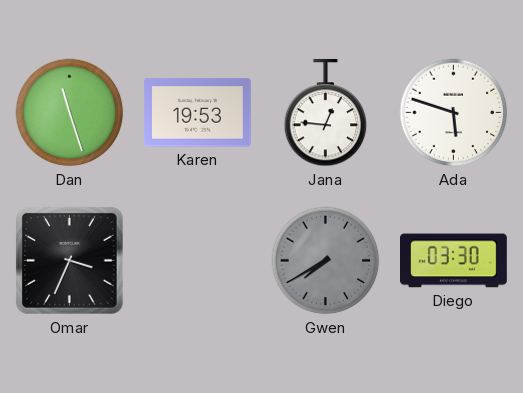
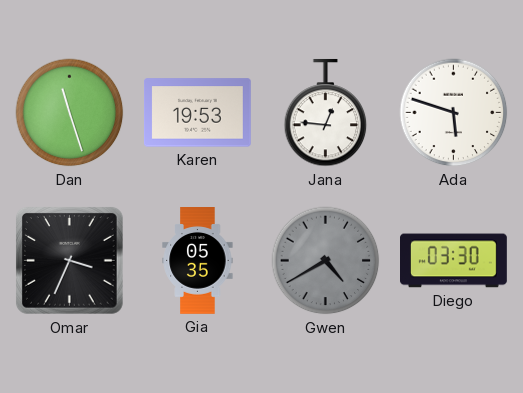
Gia: none -> 05:35 (198, 261)
Gwen: 7:40 -> 4:40 (326, 261)
